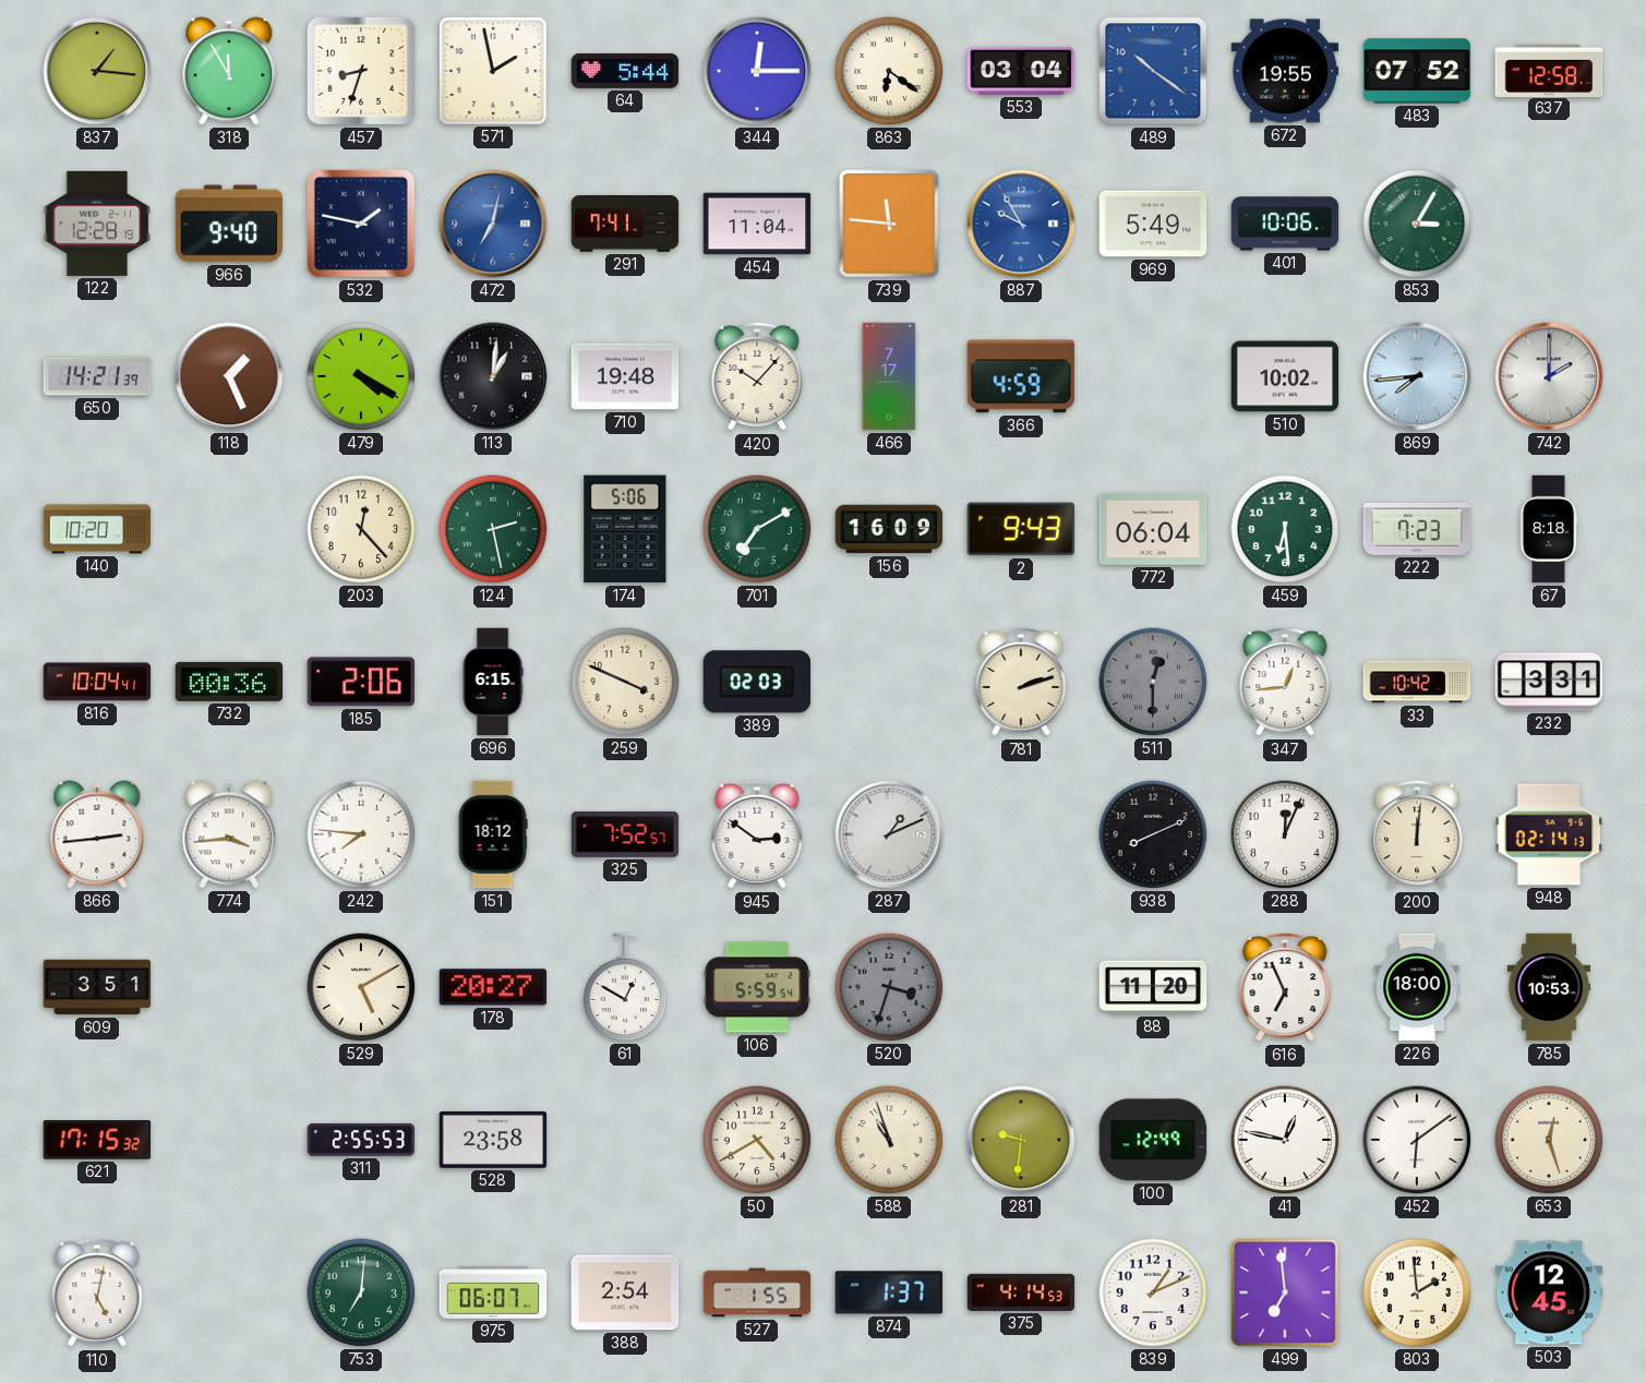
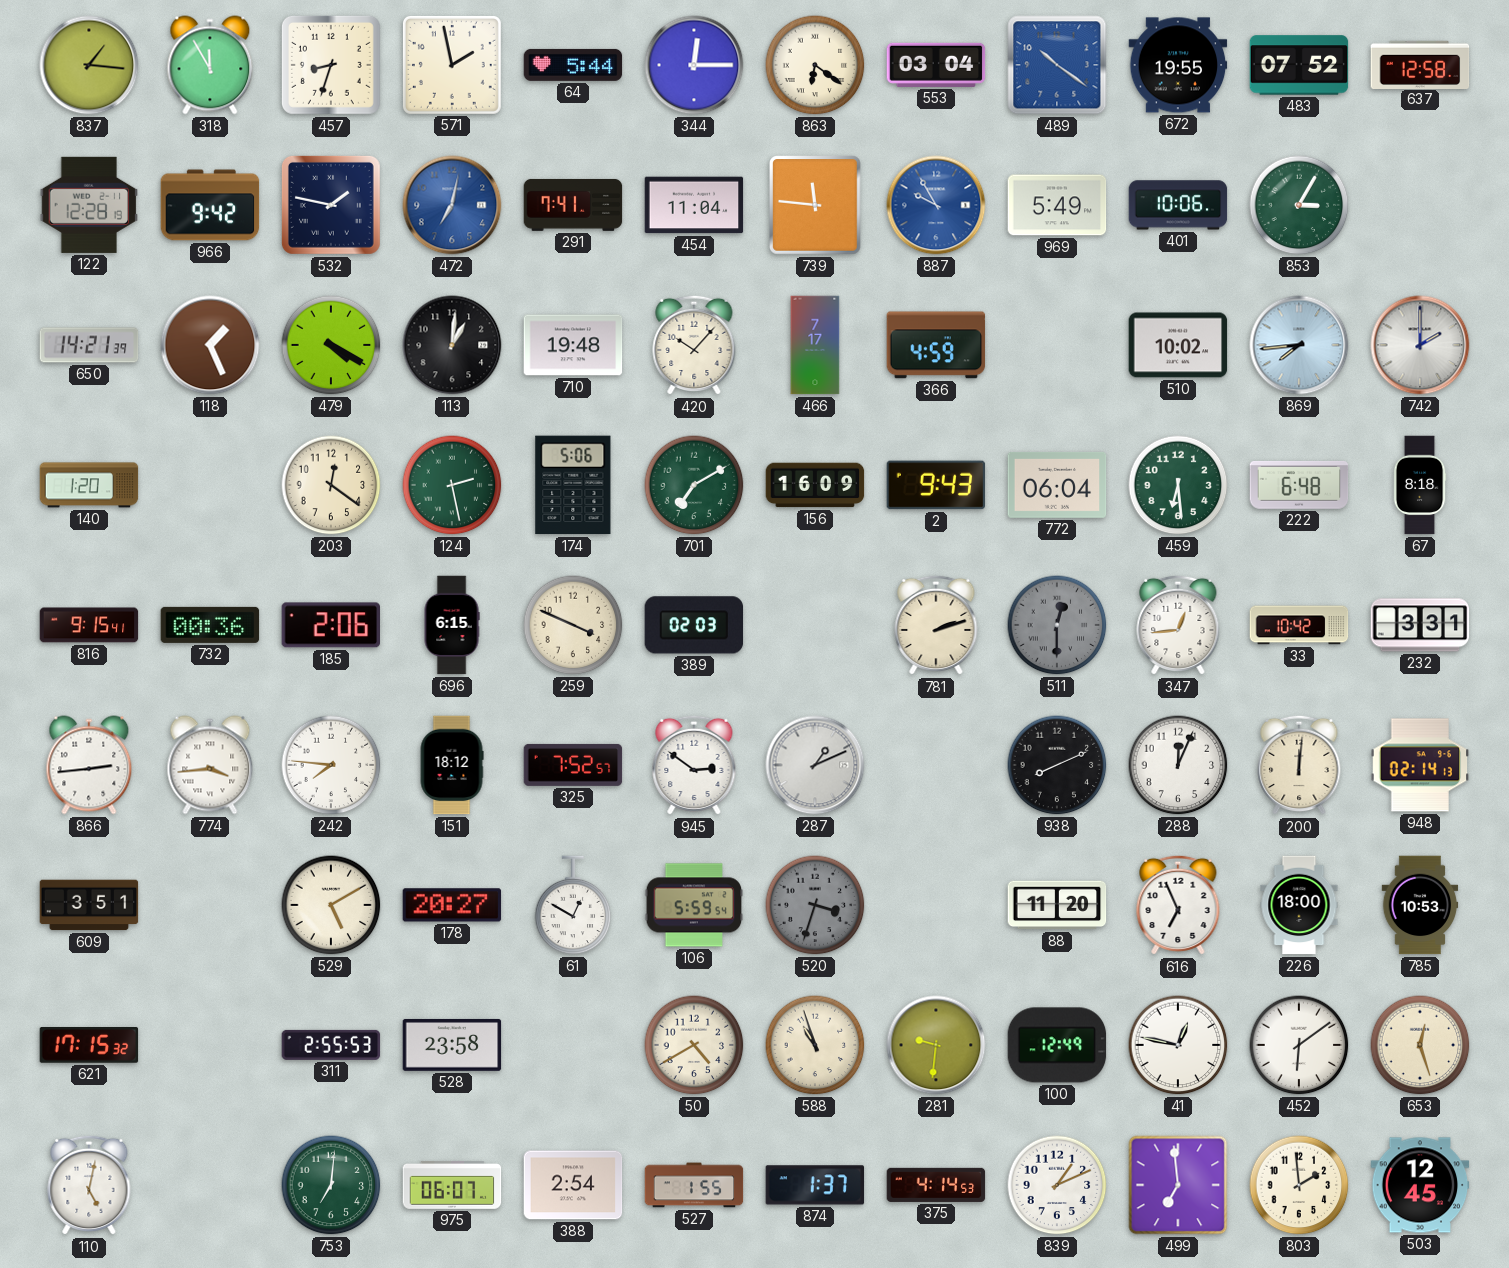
966: 9:40 -> 9:42 (210, 205)
140: 10:20 -> 1:20 (89, 485)
203: 12:23 -> 12:21 (331, 485)
222: 7:23 -> 6:48 (1299, 485)
816: 10:04 -> 9:15 (89, 625)
